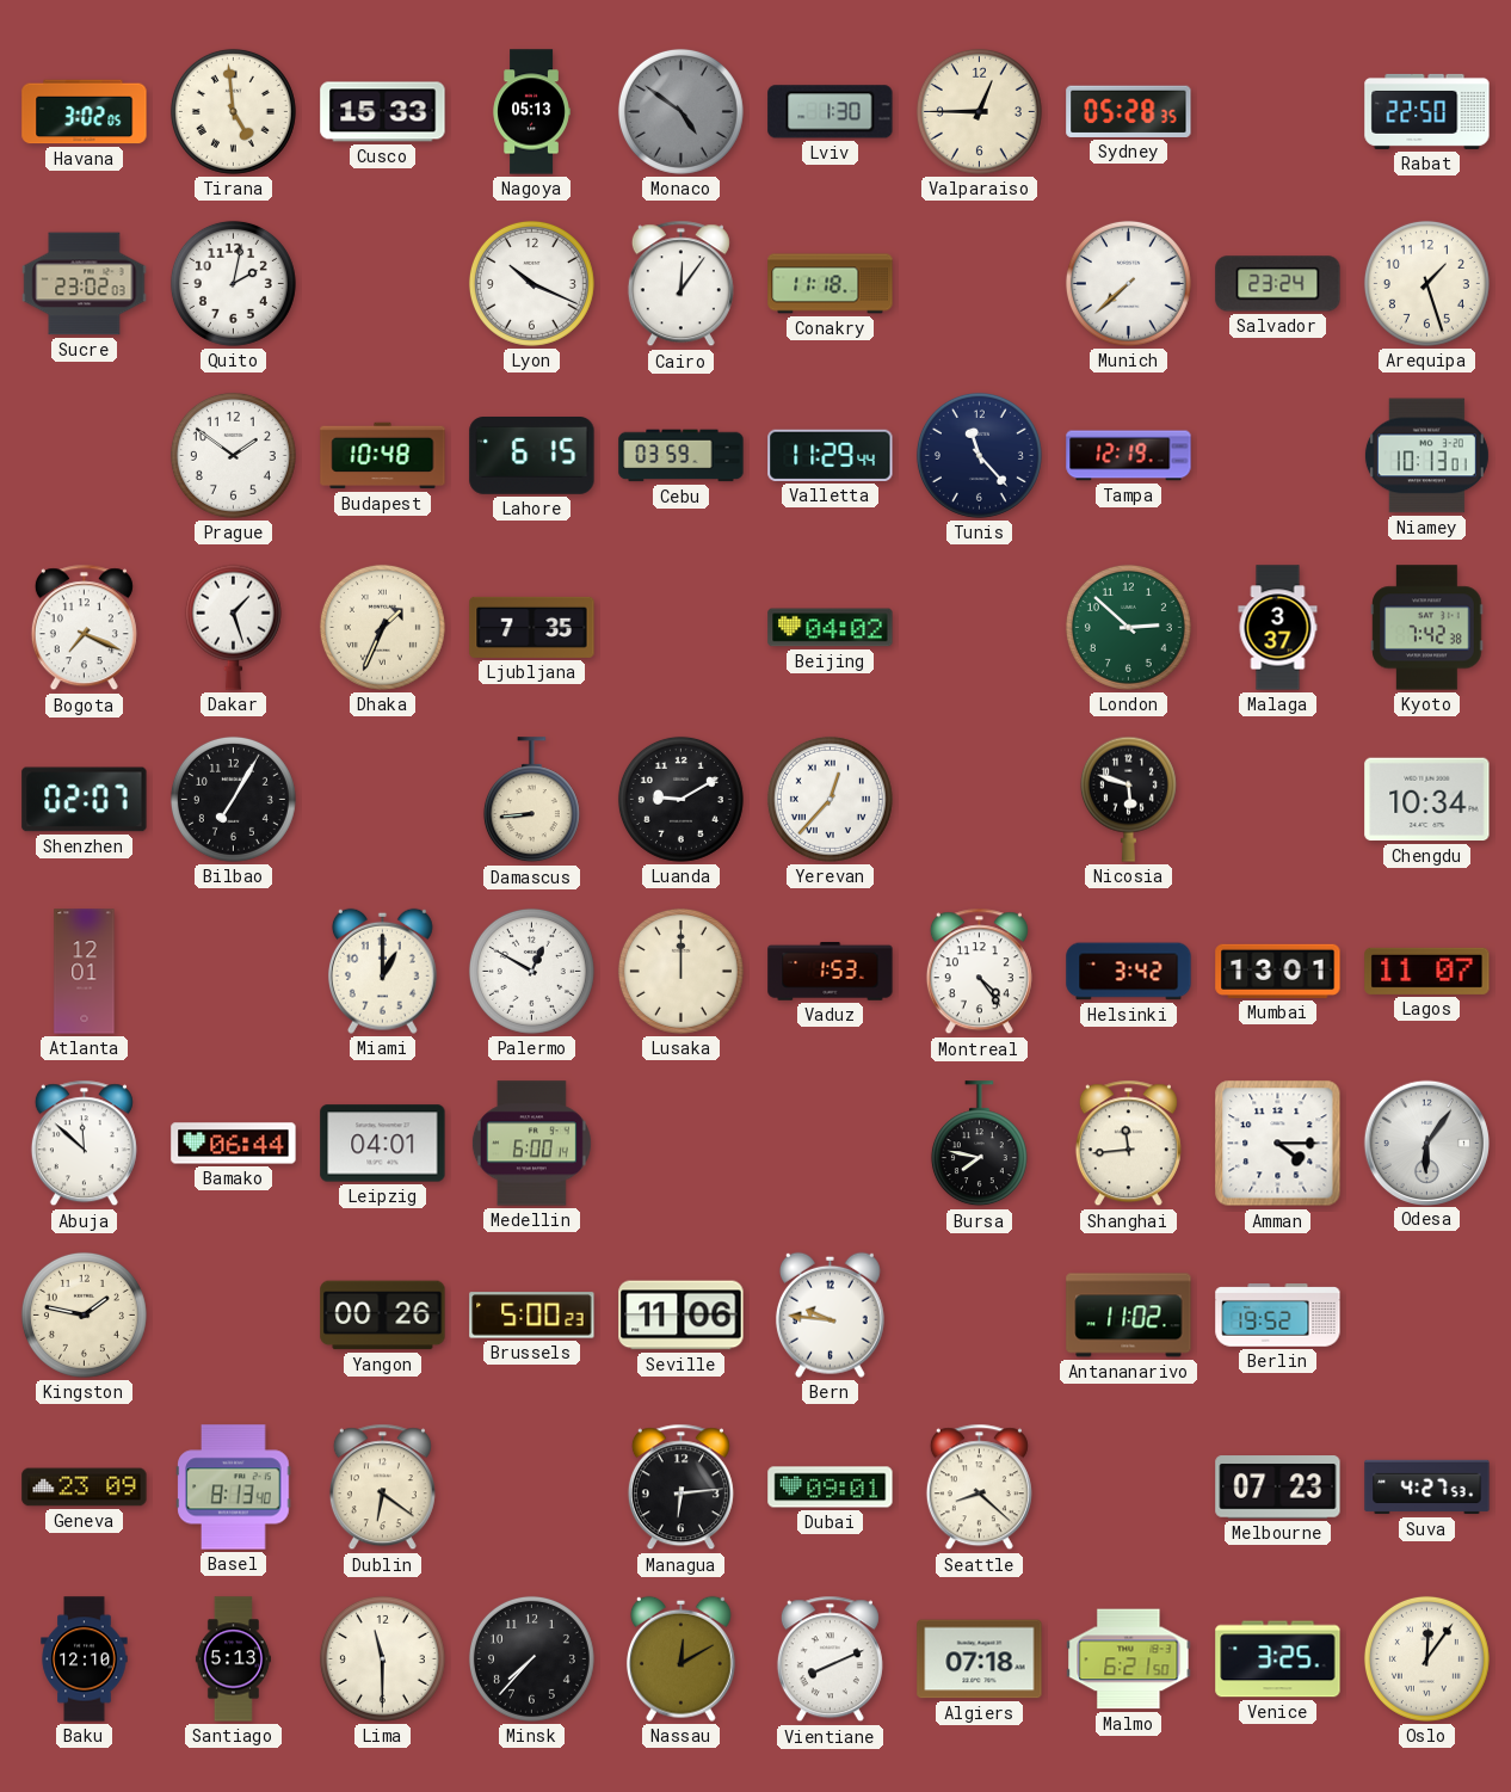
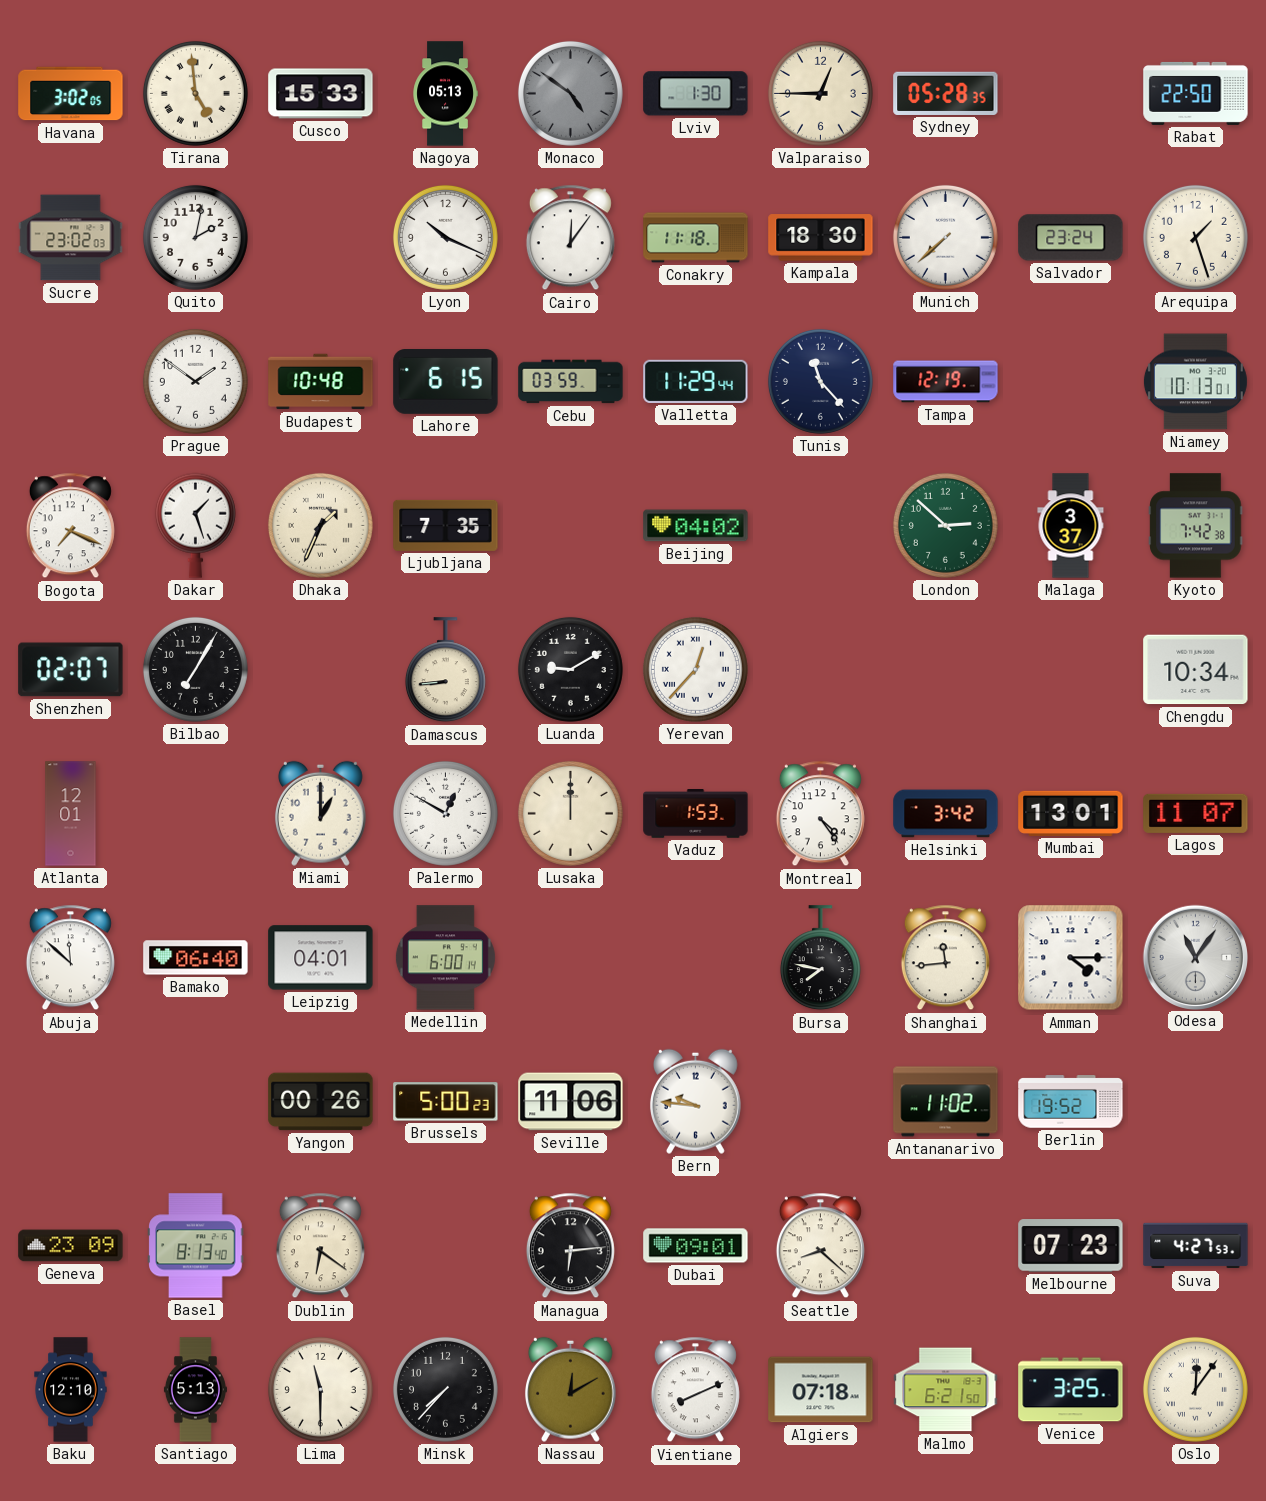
Kampala: none -> 18:30 (821, 238)
Nicosia: 5:48 -> none (1128, 799)
Bamako: 06:44 -> 06:40 (196, 958)
Odesa: 6:06 -> 11:06 (1195, 957)
Kingston: 1:47 -> none (84, 1314)
